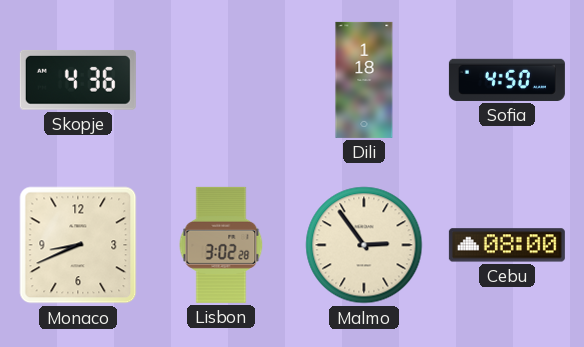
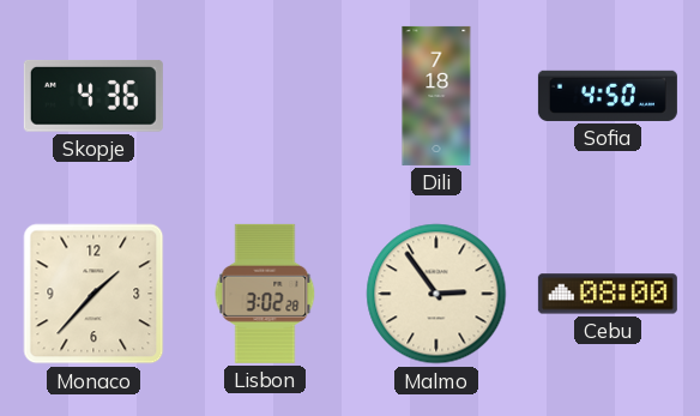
Dili: 1:18 -> 7:18 (436, 96)
Monaco: 8:41 -> 1:37 (93, 294)
